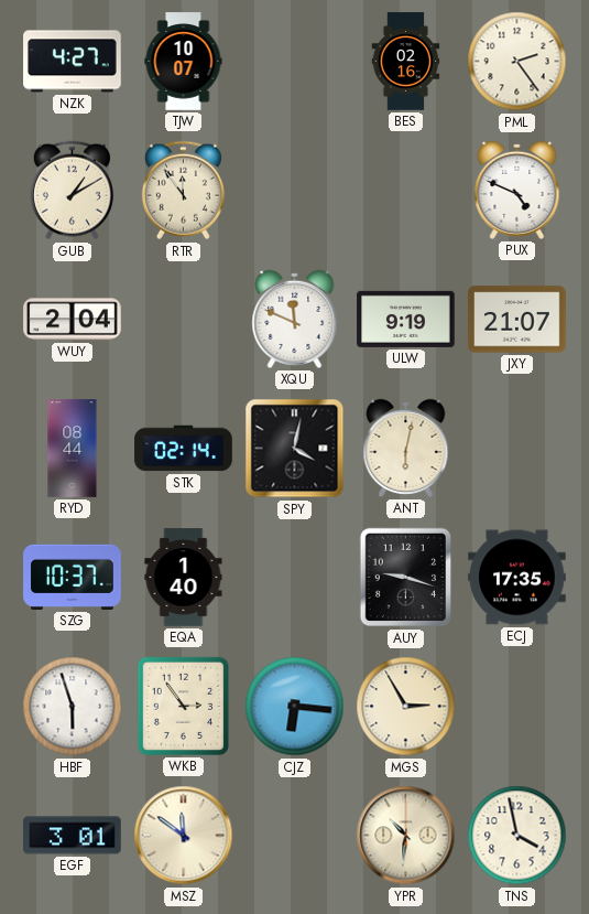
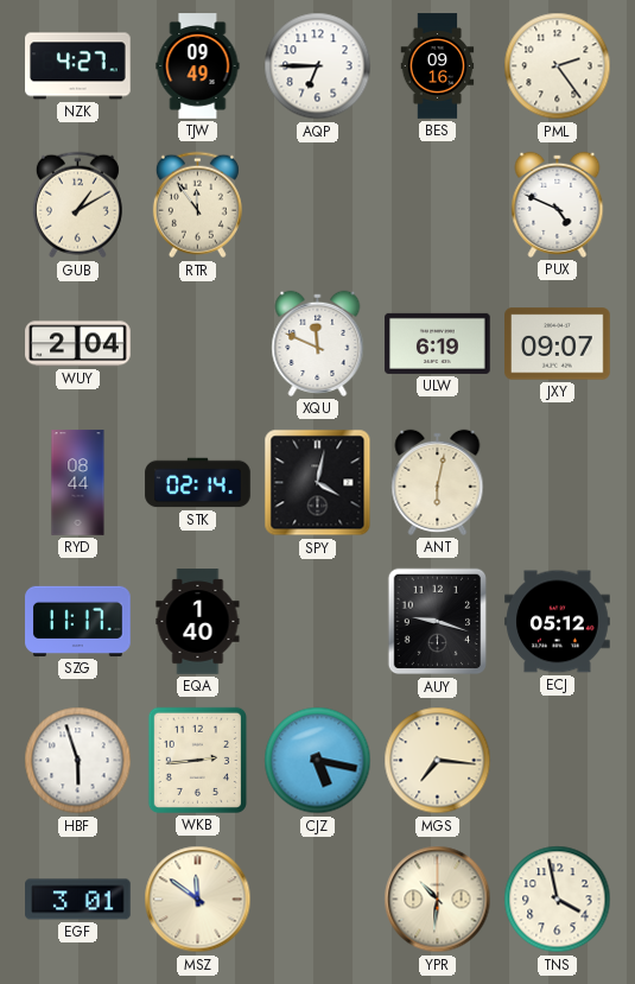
TJW: 10:07 -> 09:49 (198, 66)
AQP: none -> 6:45 (318, 66)
BES: 02:16 -> 09:16 (438, 66)
ULW: 9:19 -> 6:19 (438, 343)
JXY: 21:07 -> 09:07 (558, 344)
SZG: 10:37 -> 11:17 (78, 621)
ECJ: 17:35 -> 05:12 (558, 622)
WKB: 2:54 -> 2:44 (197, 760)
CJZ: 6:16 -> 5:17 (318, 761)
MGS: 2:55 -> 7:16 (438, 761)
